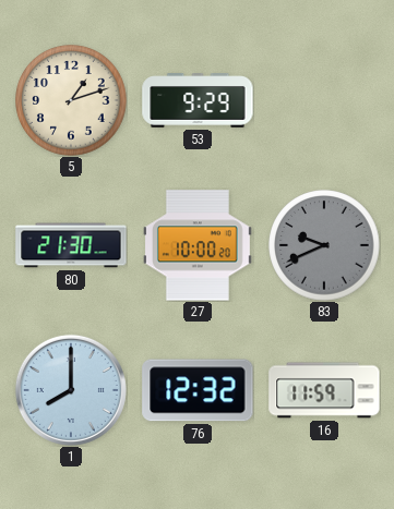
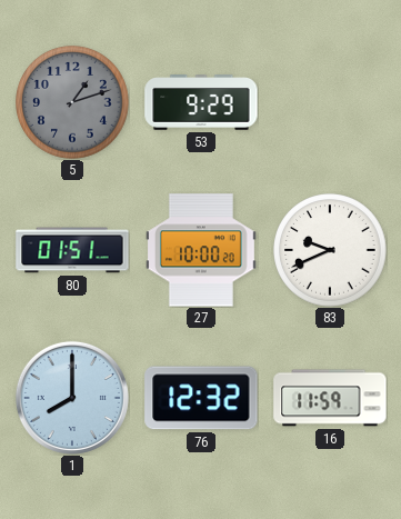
5 dial: cream -> grey (72, 102)
80: 21:30 -> 01:51 (72, 250)
83 dial: grey -> white (330, 250)
